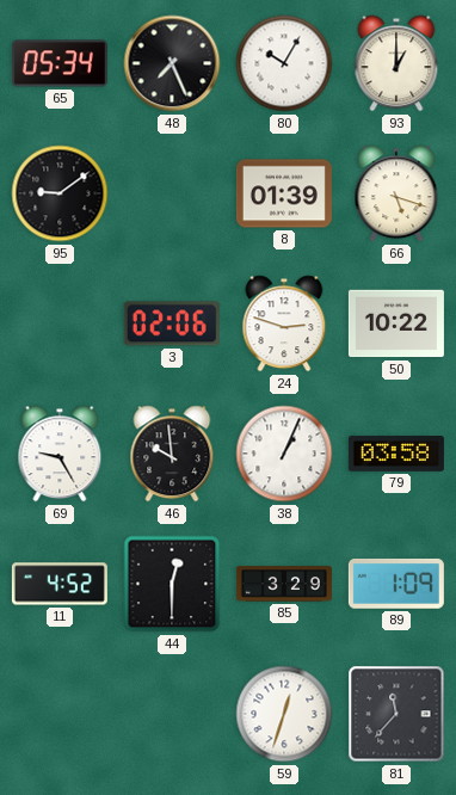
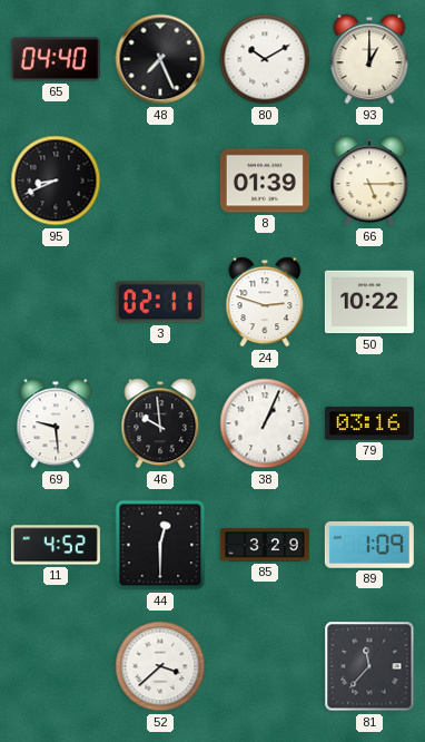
65: 05:34 -> 04:40 (56, 59)
80: 10:05 -> 10:10 (265, 59)
95: 9:09 -> 8:41 (56, 180)
66: 5:18 -> 5:15 (369, 180)
3: 02:06 -> 02:11 (160, 302)
69: 9:25 -> 9:29 (56, 423)
79: 03:58 -> 03:16 (369, 423)
52: none -> 3:38 (160, 666)
59: 12:33 -> none (284, 714)
